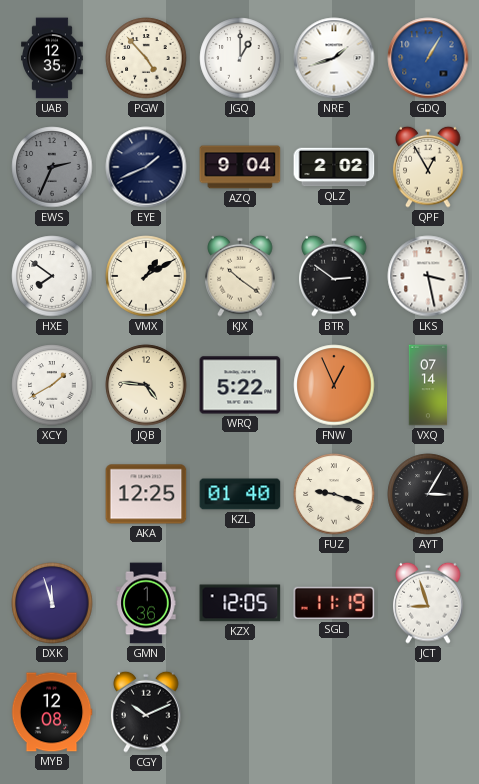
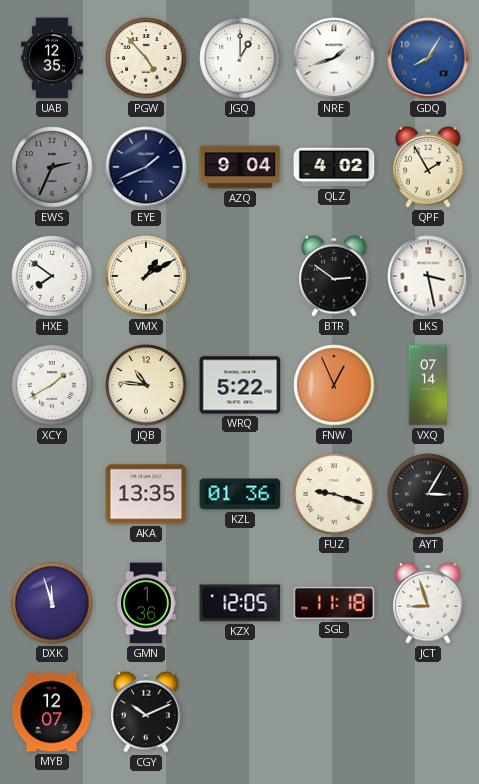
GDQ: 1:05 -> 8:05 (428, 58)
QLZ: 2:02 -> 4:02 (334, 167)
QPF: 12:55 -> 1:55 (428, 167)
KJX: 10:21 -> none (240, 276)
JQB: 4:46 -> 10:46 (146, 385)
AKA: 12:25 -> 13:35 (146, 494)
KZL: 01:40 -> 01:36 (240, 494)
SGL: 11:19 -> 11:18 (334, 603)
MYB: 12:08 -> 12:07 (52, 712)
